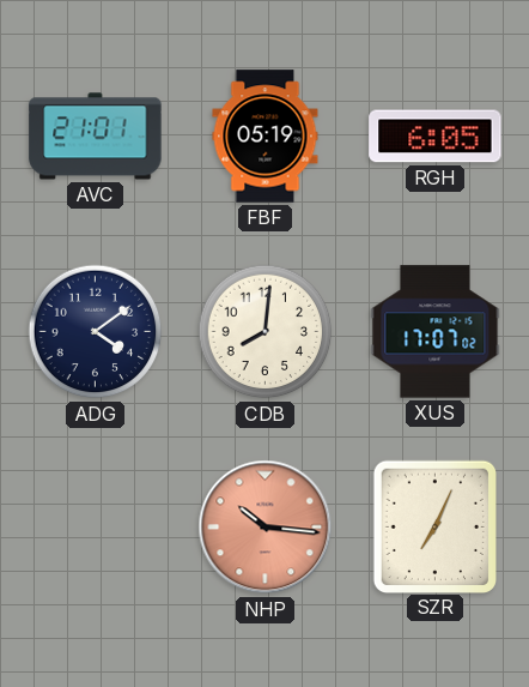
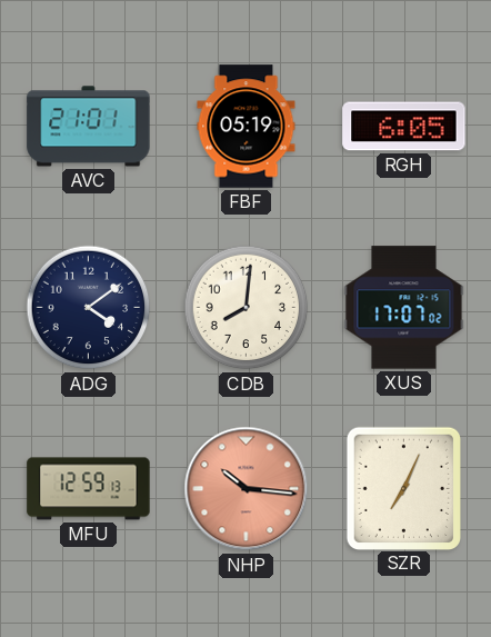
MFU: none -> 12:59 (89, 489)
